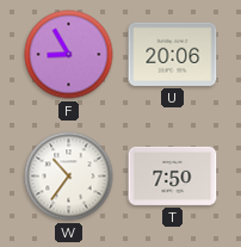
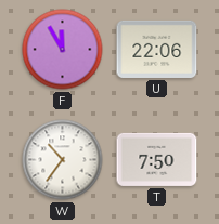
F: 8:55 -> 11:55 (63, 50)
U: 20:06 -> 22:06 (157, 49)
